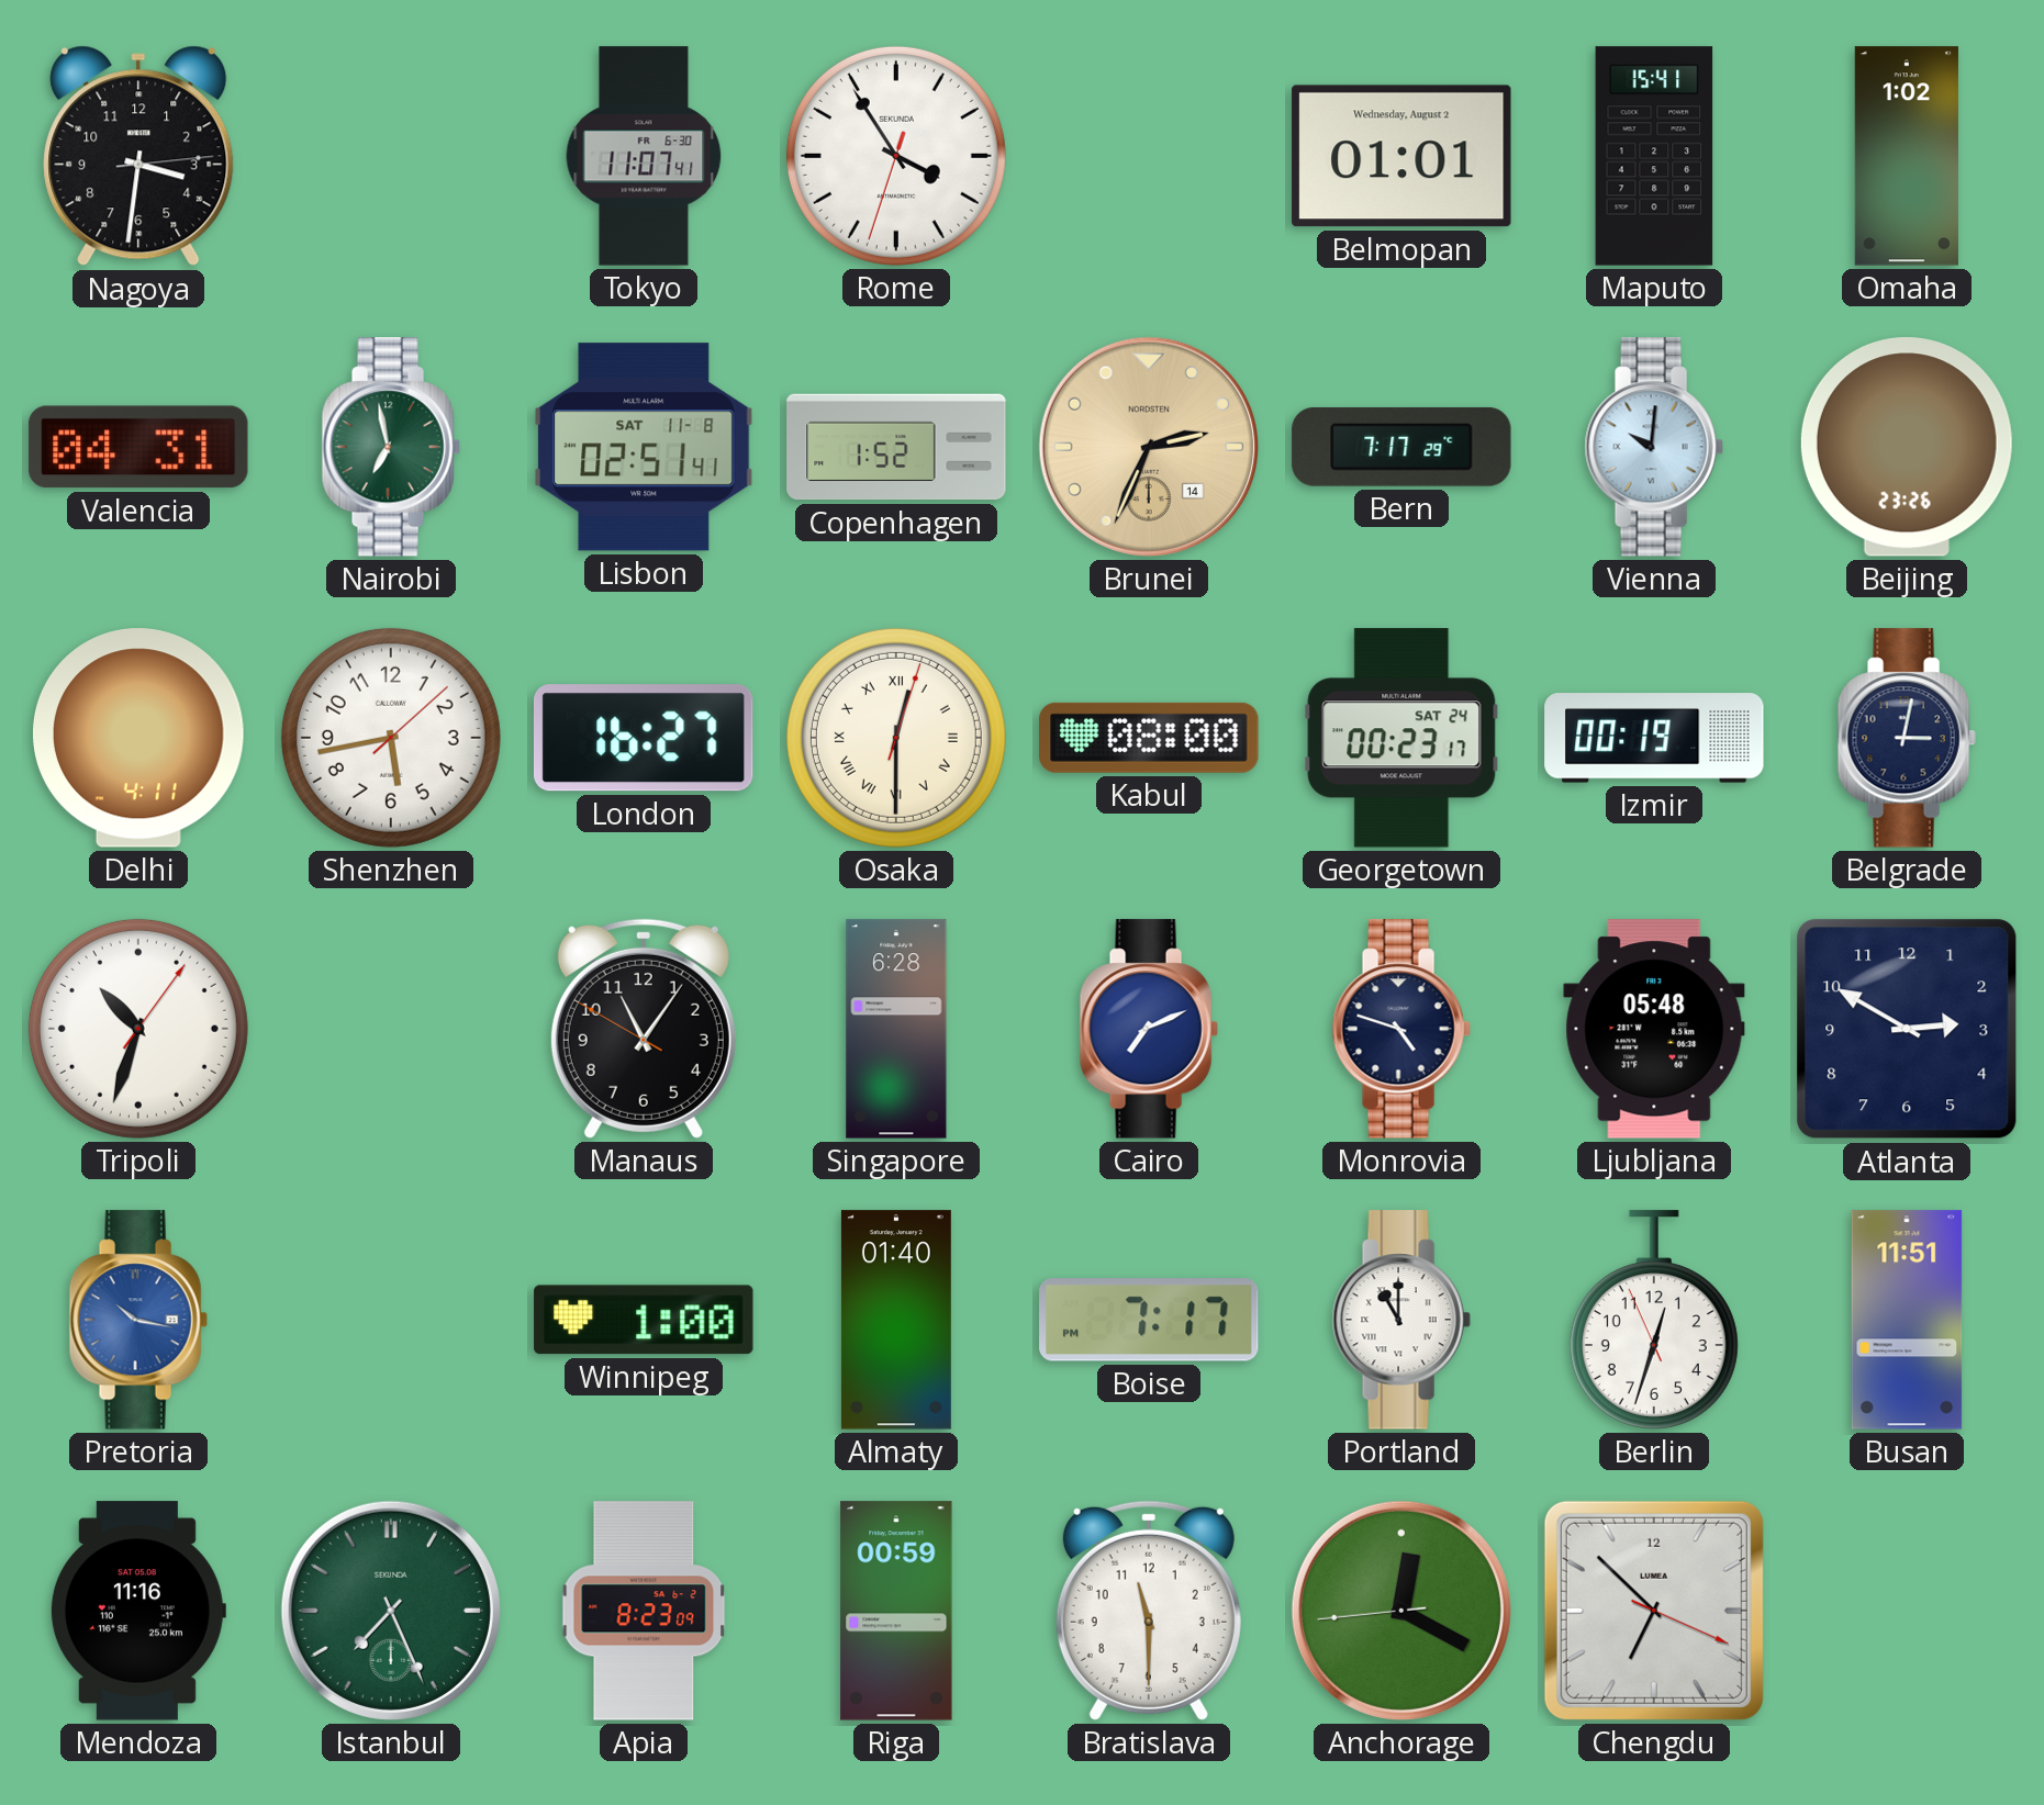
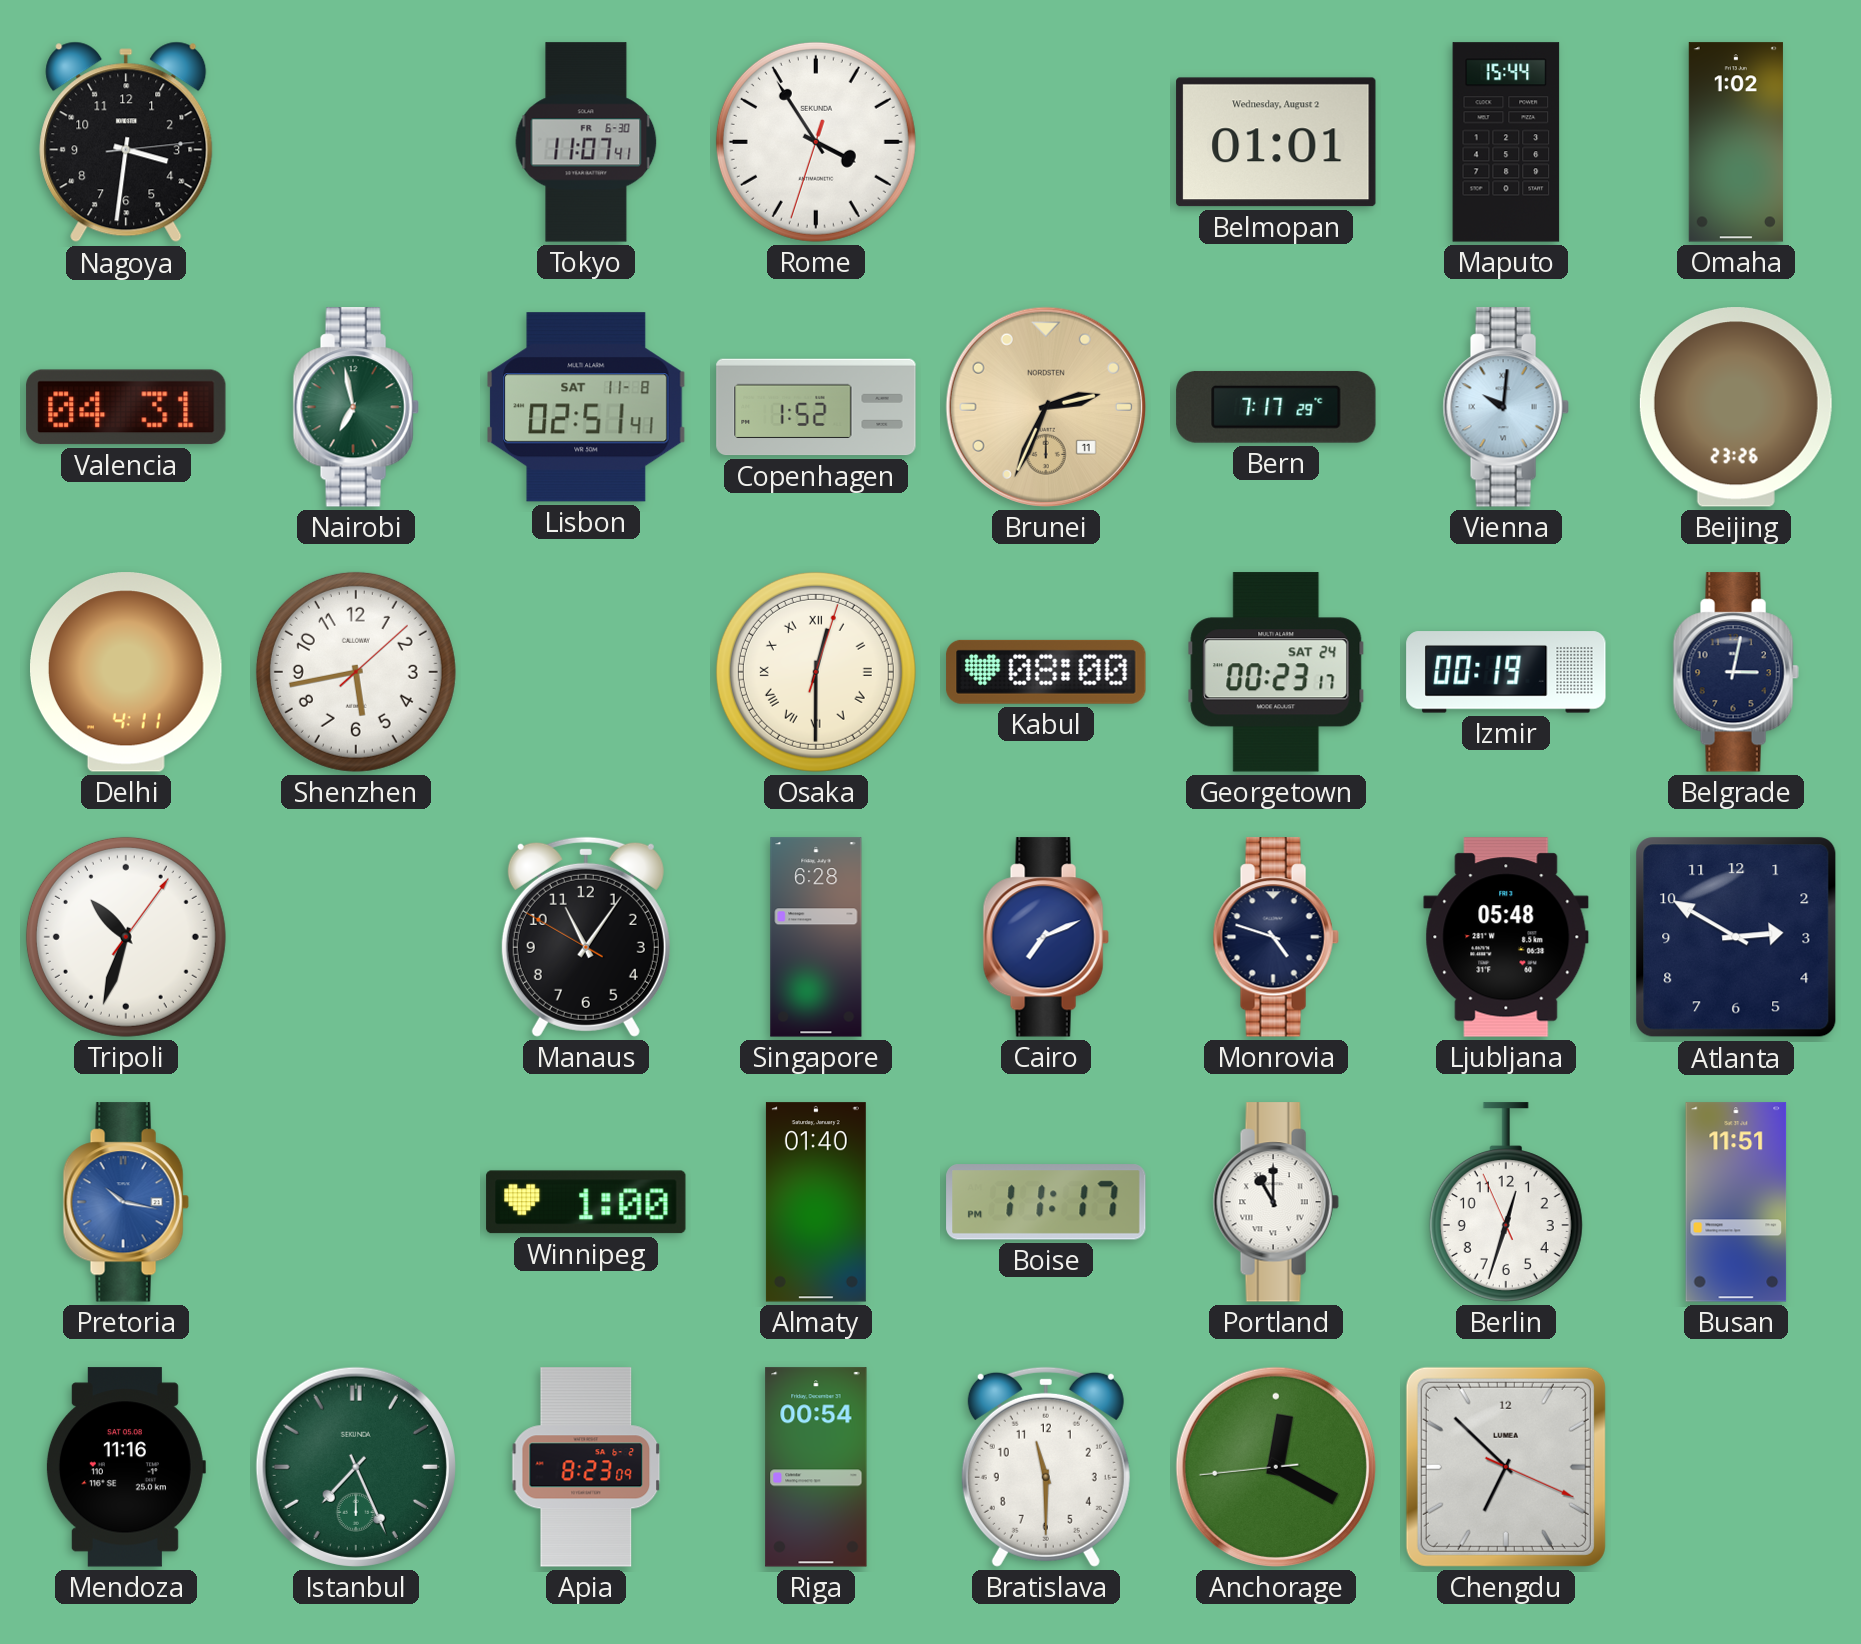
Maputo: 15:41 -> 15:44 (1506, 142)
Brunei date: 14 -> 11 (1046, 407)
London: 16:27 -> none (644, 738)
Boise: 7:17 -> 11:17 (1046, 1202)
Riga: 00:59 -> 00:54 (816, 1467)
